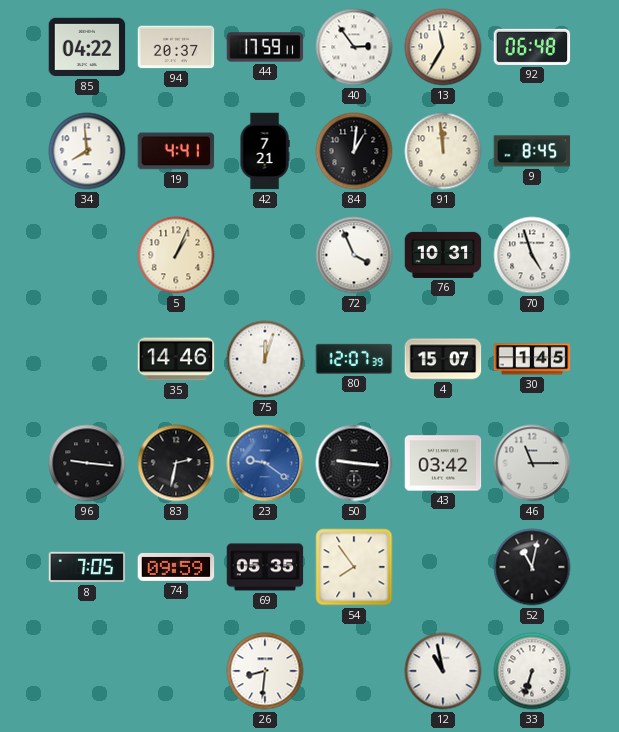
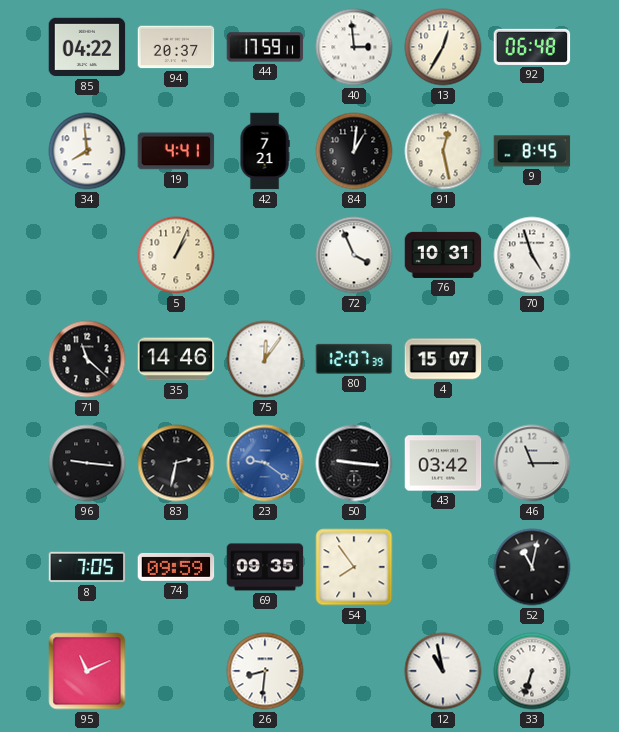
40: 2:54 -> 2:59 (354, 47)
13: 11:35 -> 12:35 (443, 47)
91: 11:59 -> 12:28 (443, 151)
71: none -> 11:22 (87, 359)
75: 12:03 -> 12:06 (265, 359)
30: 1:45 -> none (532, 359)
69: 05:35 -> 09:35 (265, 567)
95: none -> 11:11 (87, 671)
